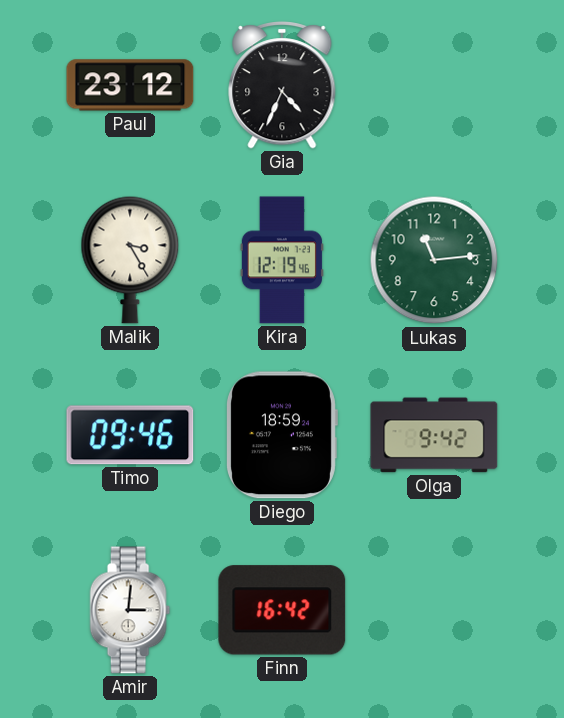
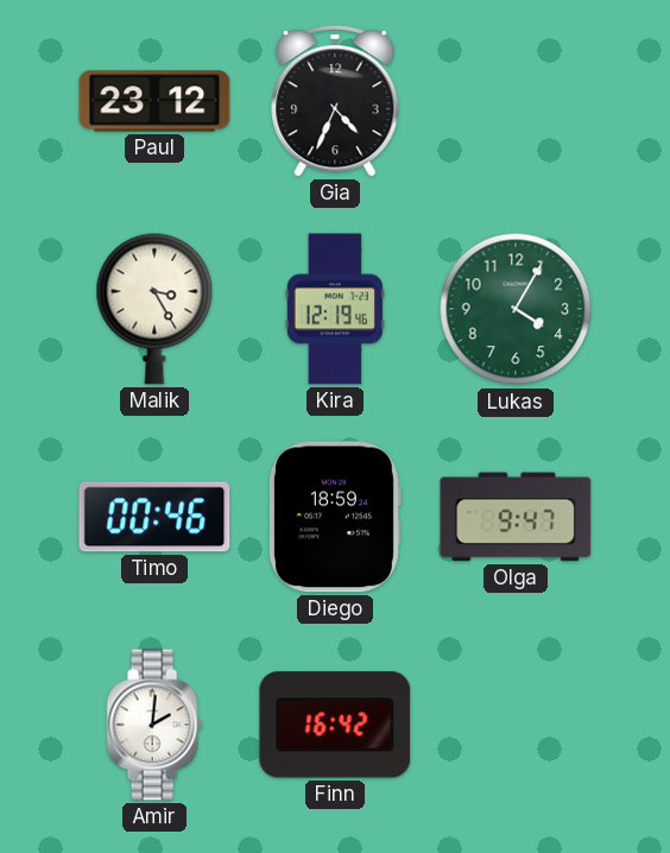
Lukas: 11:14 -> 4:05 (516, 309)
Timo: 09:46 -> 00:46 (154, 517)
Olga: 9:42 -> 9:47 (516, 517)
Amir: 3:01 -> 2:01 (154, 725)
